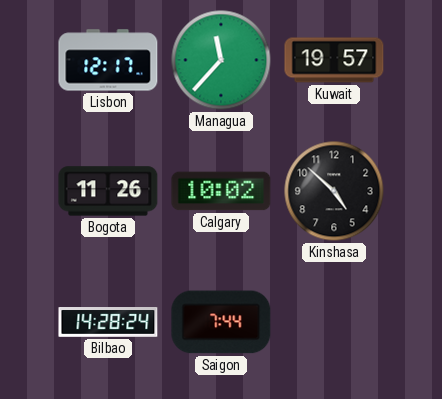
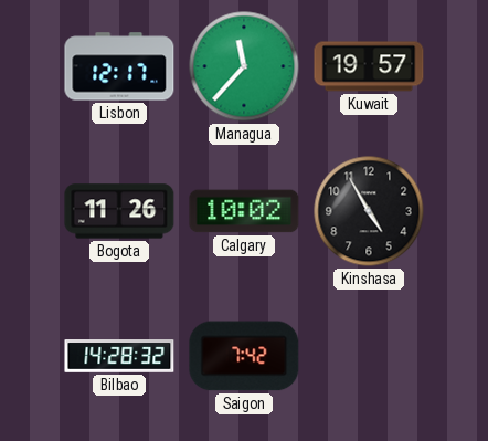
Kinshasa: 4:52 -> 4:55 (369, 211)
Bilbao: 14:28:24 -> 14:28:32 (119, 357)
Saigon: 7:44 -> 7:42 (244, 356)
